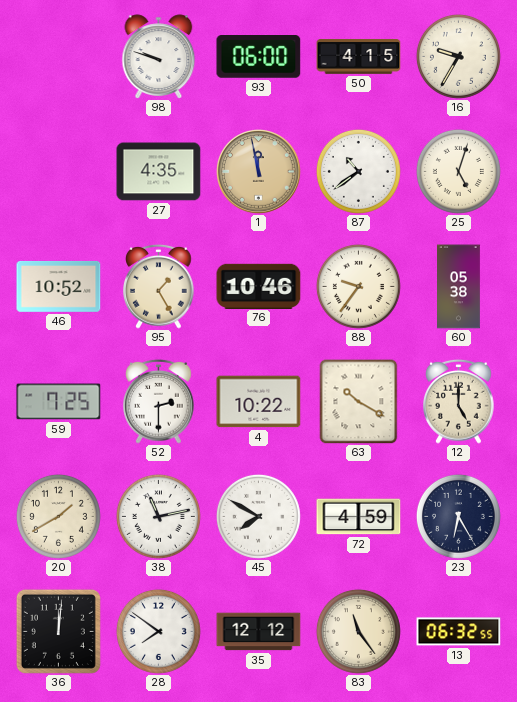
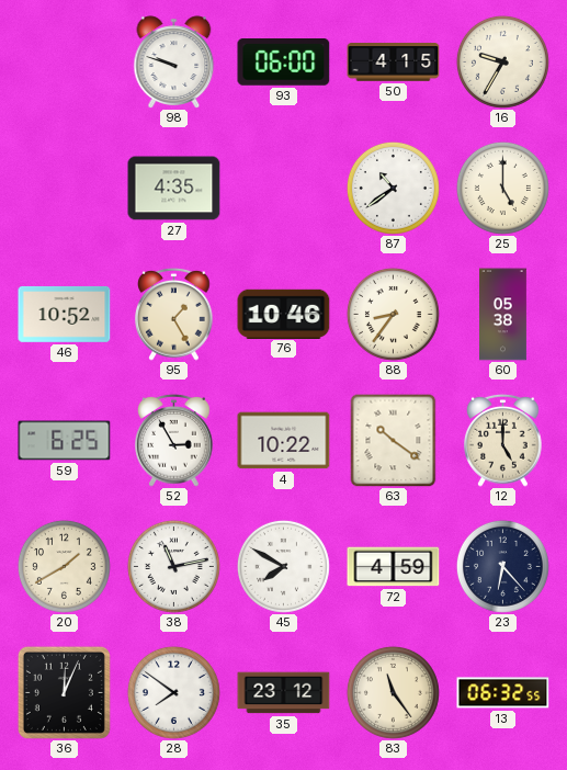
1: 11:58 -> none (259, 172)
25: 5:03 -> 5:00 (502, 188)
88: 9:36 -> 8:36 (393, 314)
59: 7:25 -> 6:25 (65, 441)
52: 2:30 -> 2:55 (174, 440)
63: 10:20 -> 10:21 (394, 440)
23: 6:25 -> 6:23 (502, 566)
36: 12:01 -> 12:04 (64, 692)
35: 12:12 -> 23:12 (284, 693)
